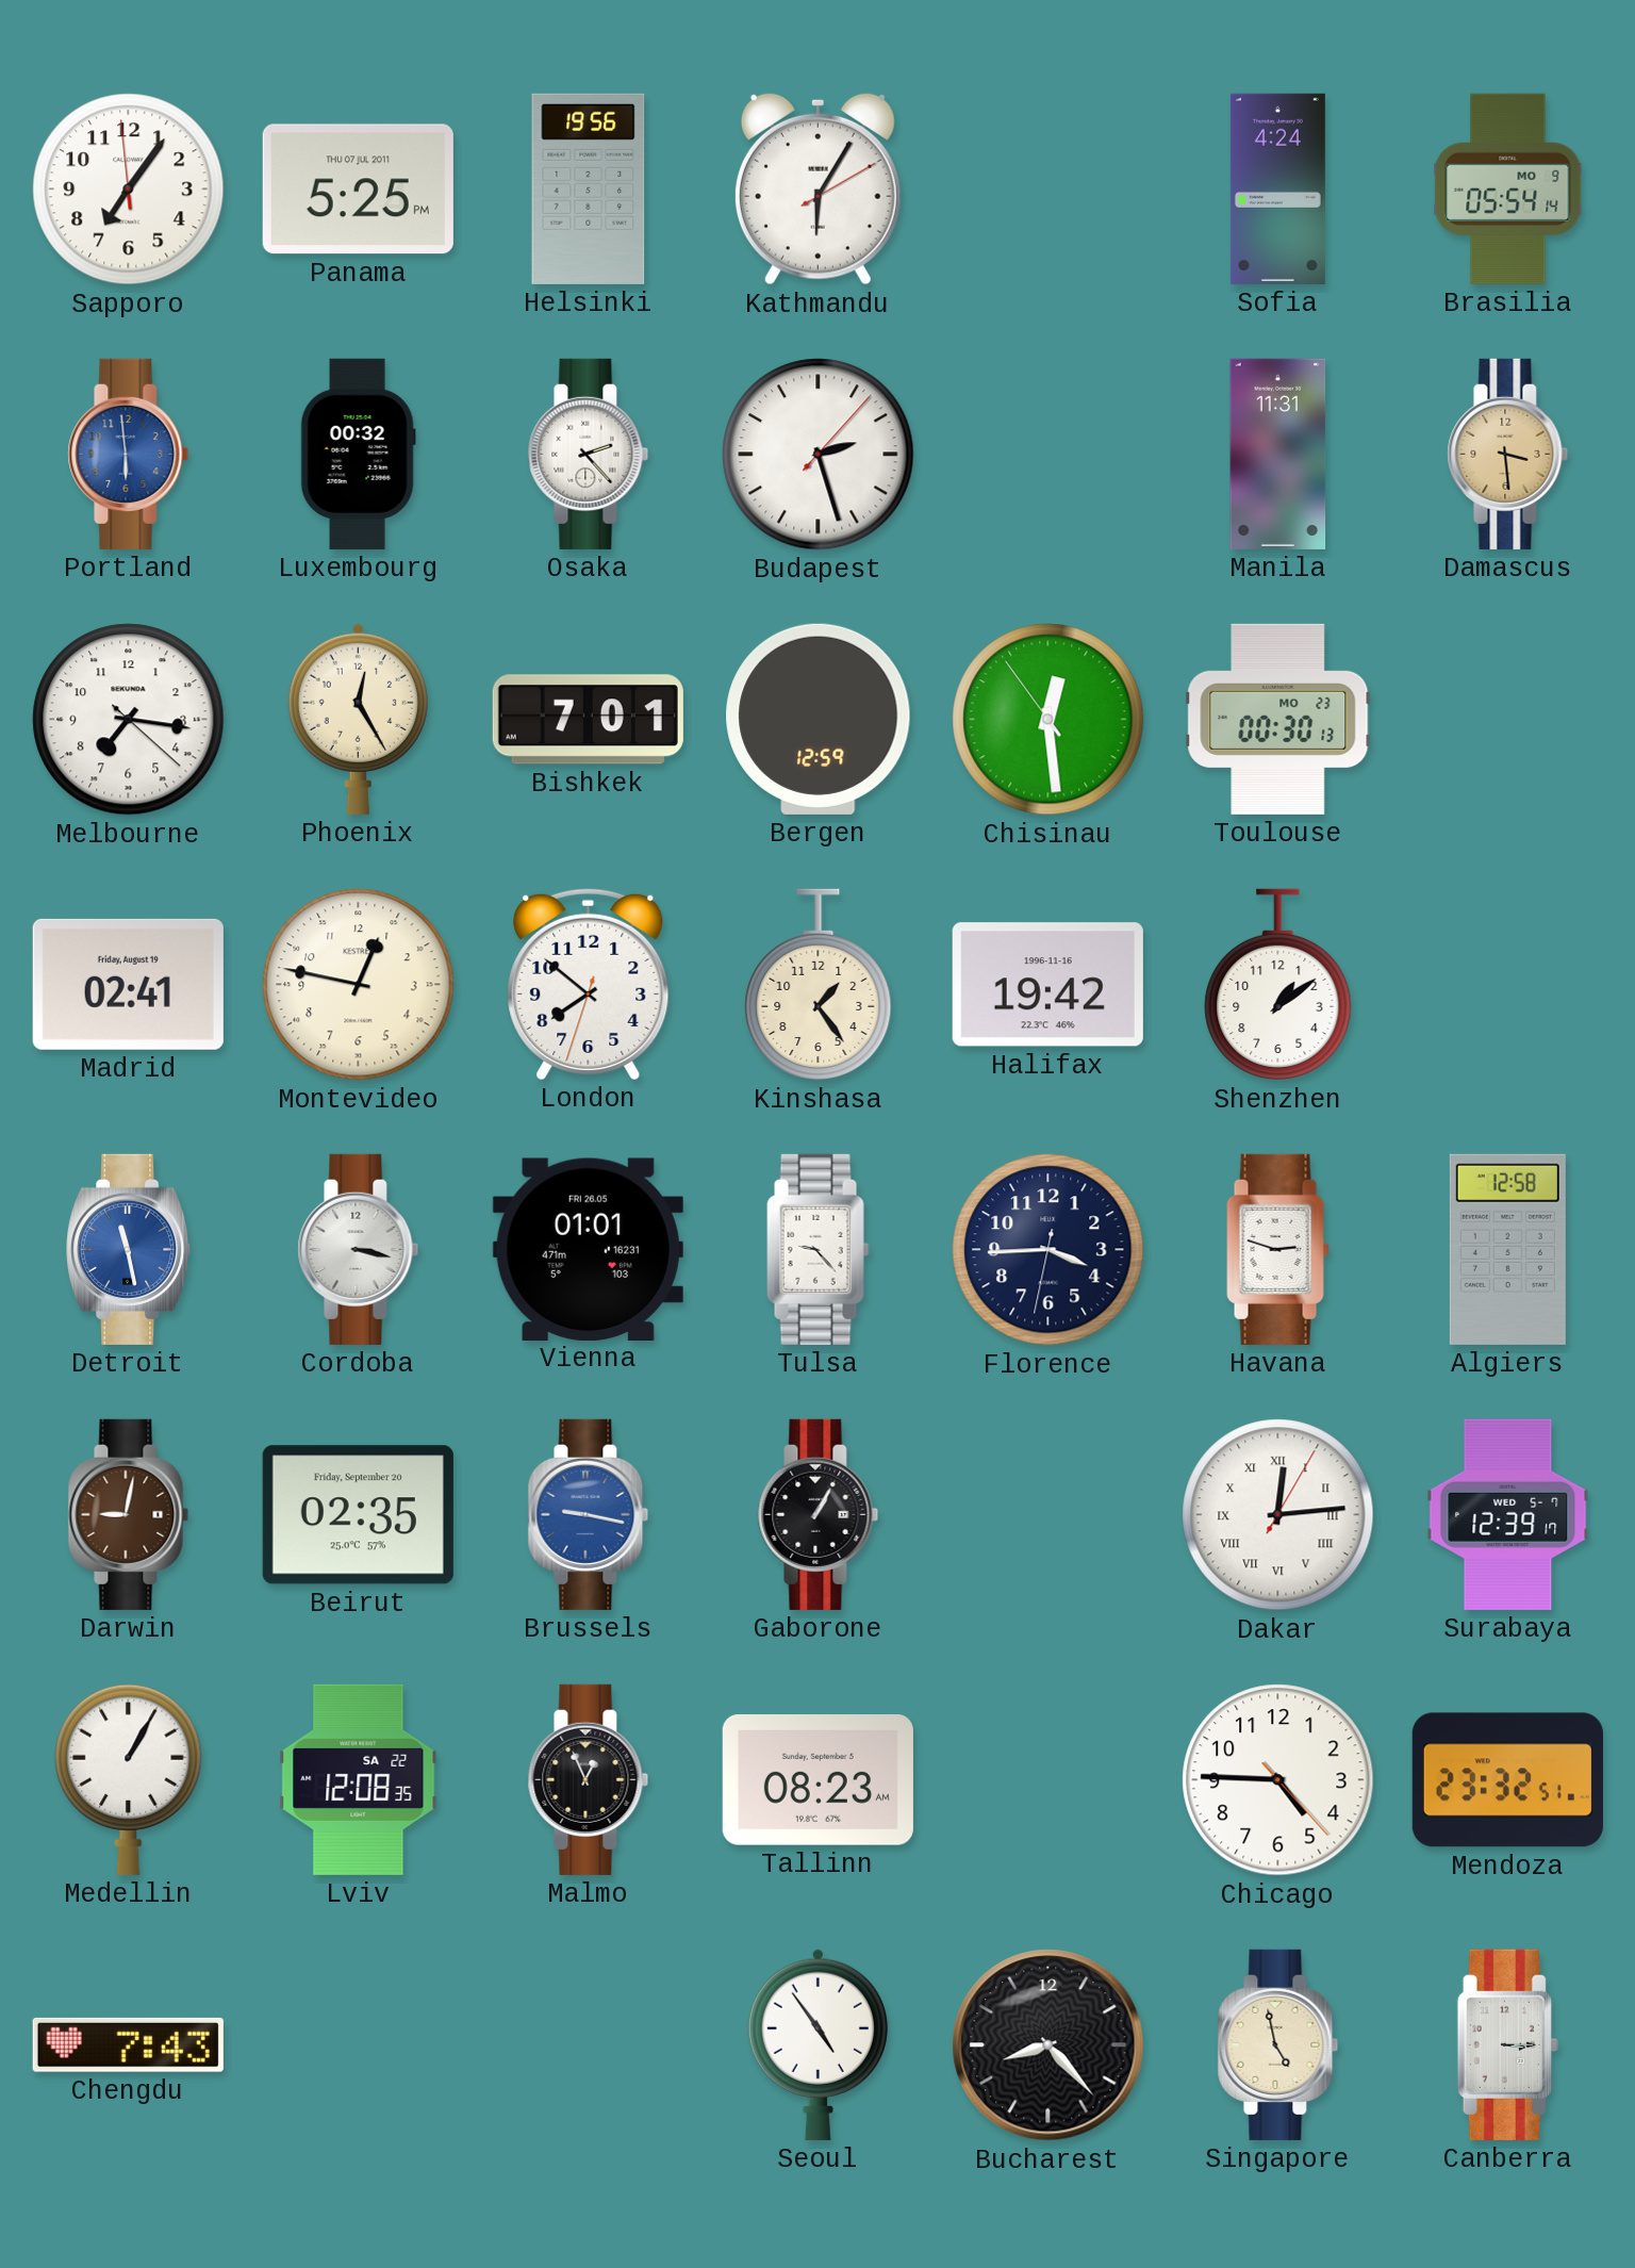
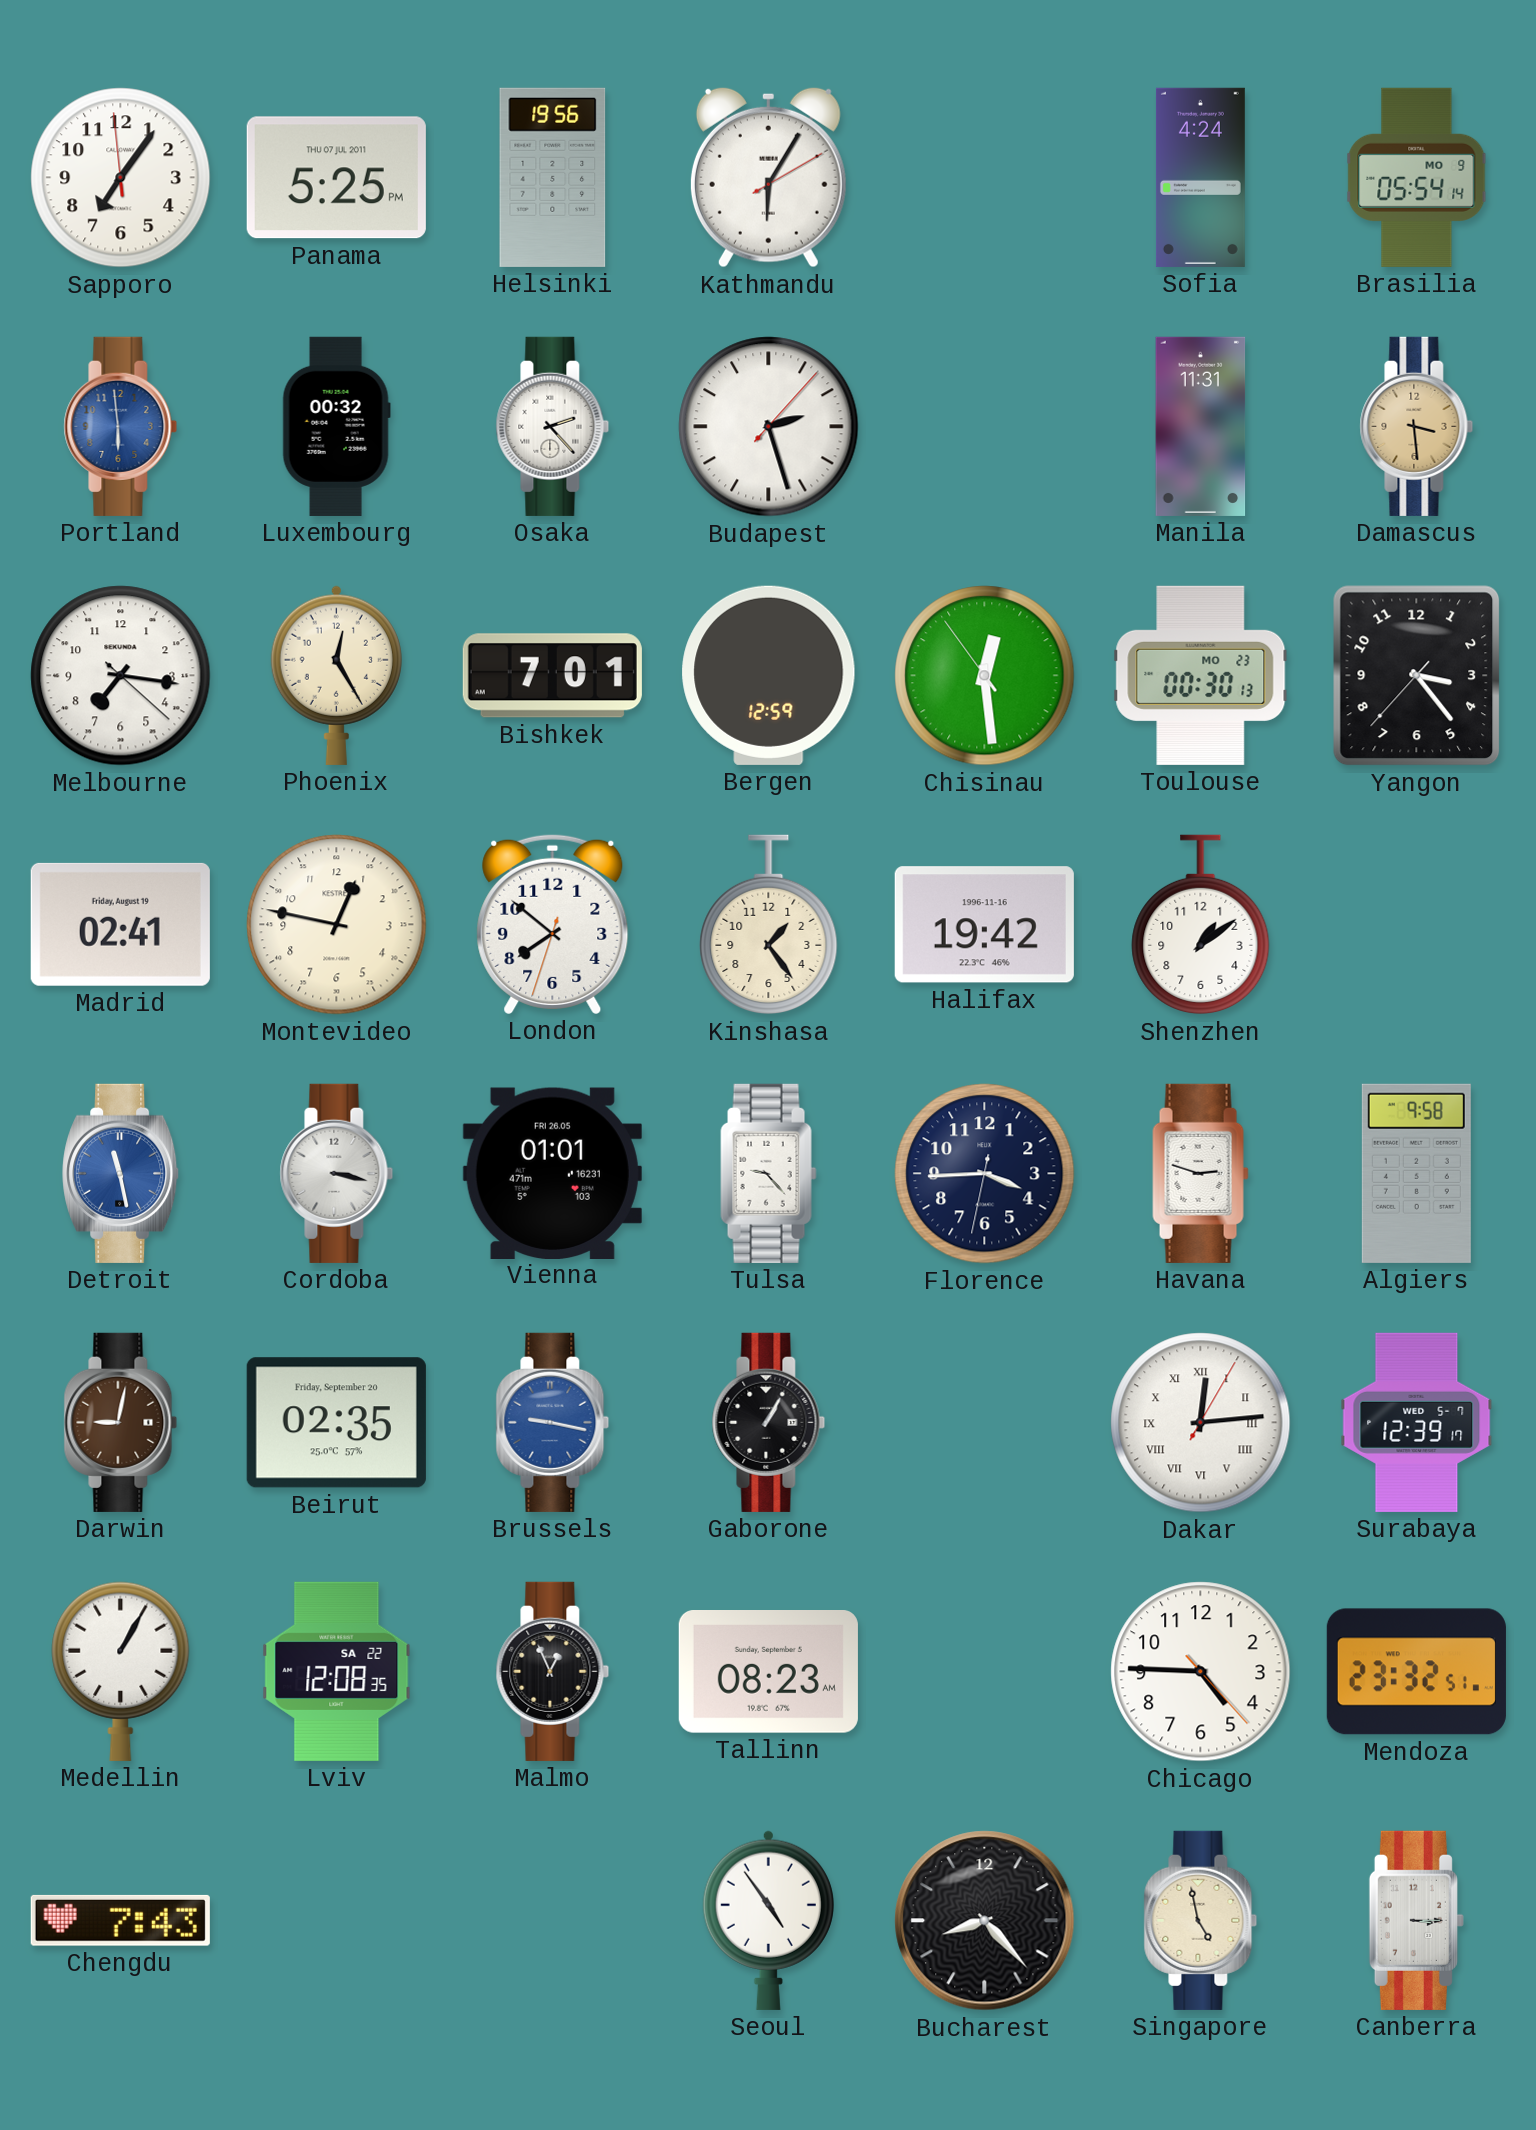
Yangon: none -> 3:23 (1417, 676)
Algiers: 12:58 -> 9:58 (1416, 1173)
